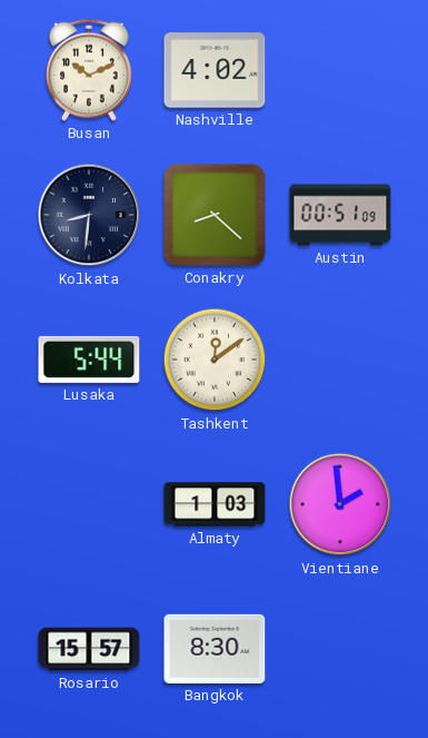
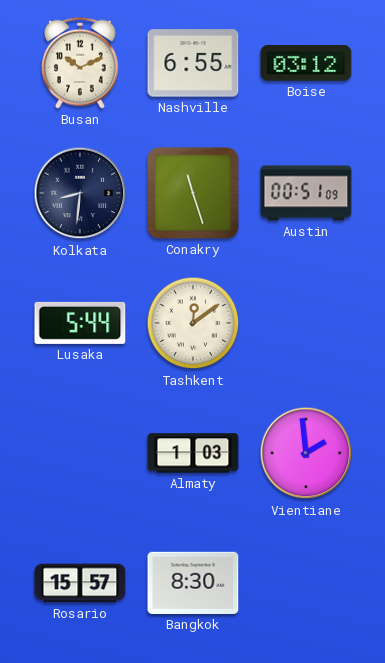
Nashville: 4:02 -> 6:55 (193, 63)
Boise: none -> 03:12 (306, 63)
Conakry: 8:22 -> 11:27 (193, 193)
